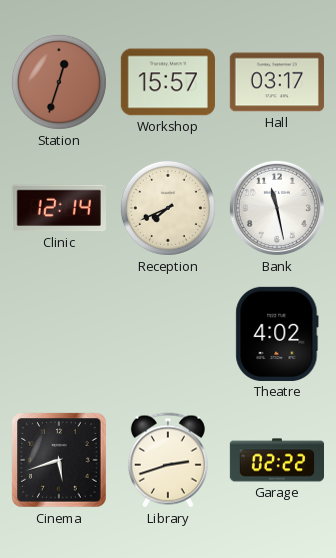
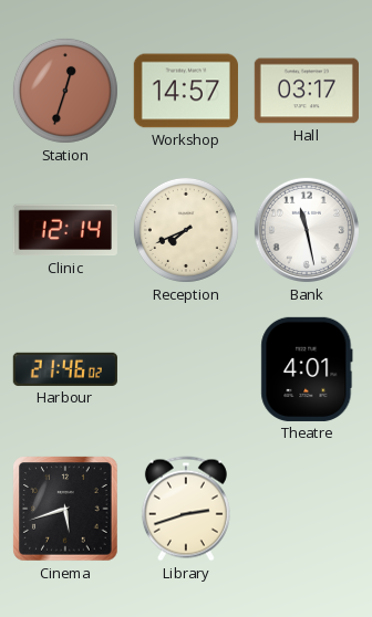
Workshop: 15:57 -> 14:57 (186, 91)
Harbour: none -> 21:46 (65, 369)
Theatre: 4:02 -> 4:01 (307, 369)
Garage: 02:22 -> none (276, 460)
